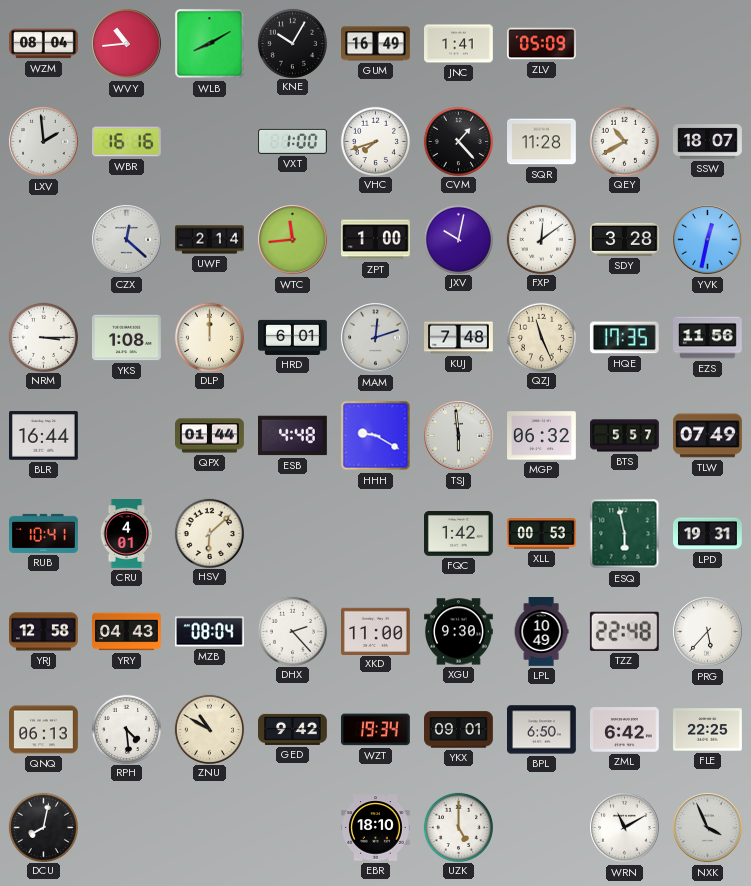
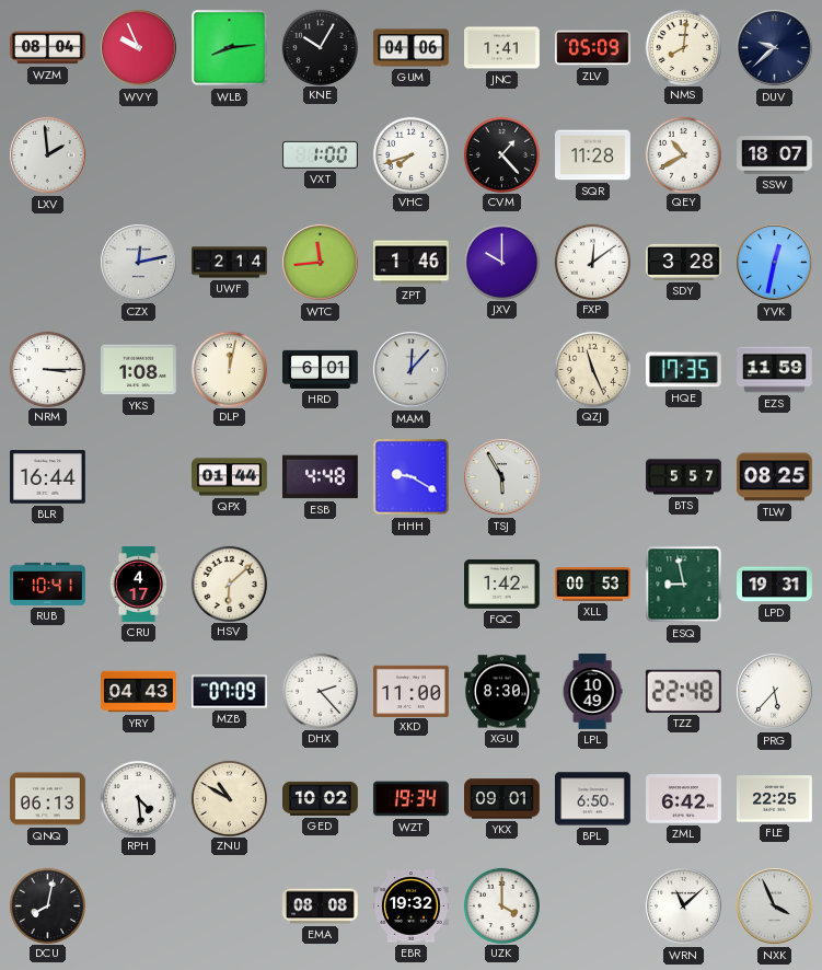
WVY: 10:44 -> 9:56 (139, 48)
WLB: 8:10 -> 8:14 (230, 48)
GUM: 16:49 -> 04:06 (412, 48)
NMS: none -> 8:01 (683, 47)
DUV: none -> 9:38 (775, 48)
WBR: 16:16 -> none (127, 142)
CZX: 12:22 -> 12:13 (139, 263)
ZPT: 1:00 -> 1:46 (412, 263)
JXV: 10:02 -> 10:00 (501, 262)
DLP: 12:00 -> 12:02 (229, 369)
MAM: 12:12 -> 12:07 (412, 370)
KUJ: 7:48 -> none (459, 338)
EZS: 11:56 -> 11:59 (775, 370)
TSJ: 5:59 -> 5:55 (502, 477)
MGP: 06:32 -> none (542, 436)
TLW: 07:49 -> 08:25 (775, 477)
CRU: 4:01 -> 4:17 (139, 585)
ESQ: 5:58 -> 8:58 (684, 585)
YRJ: 12:58 -> none (44, 632)
MZB: 08:04 -> 07:09 (230, 692)
XGU: 9:30 -> 8:30 (502, 692)
GED: 9:42 -> 10:02 (321, 798)
EMA: none -> 08:08 (321, 907)
EBR: 18:10 -> 19:32 (412, 907)
UZK: 5:00 -> 4:00 (501, 905)
WRN: 11:10 -> 11:08 (684, 907)
